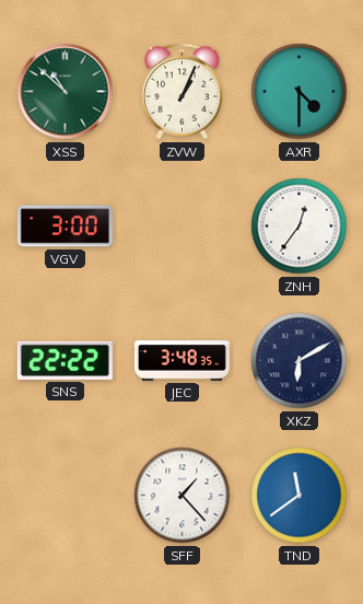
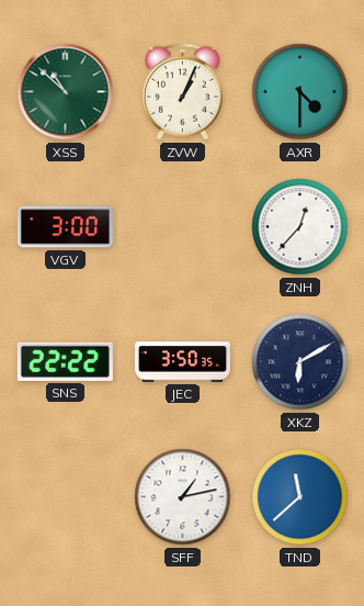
ZNH: 12:36 -> 12:37 (300, 227)
JEC: 3:48 -> 3:50 (182, 362)
SFF: 1:23 -> 1:13 (183, 497)
TND: 11:39 -> 11:38 (300, 497)
